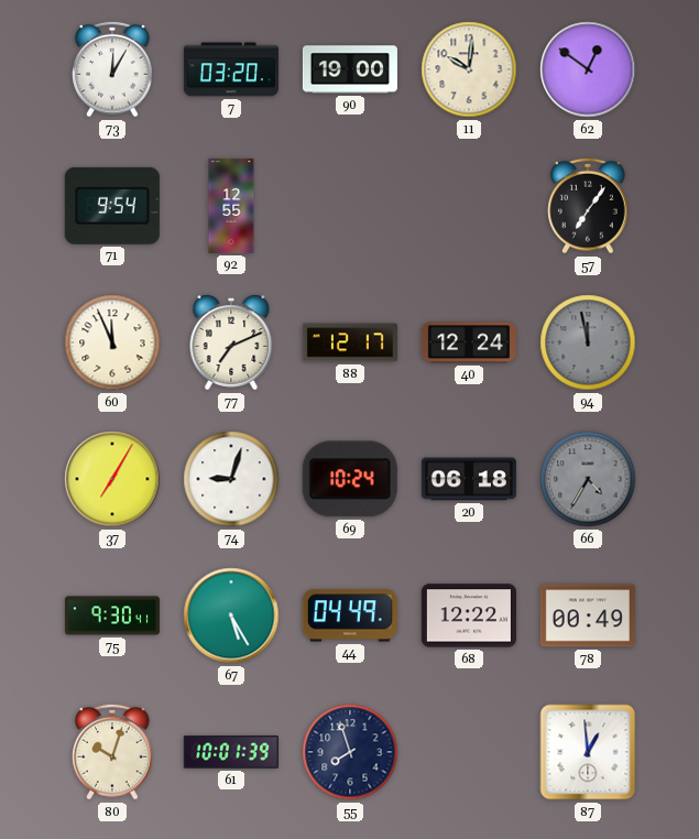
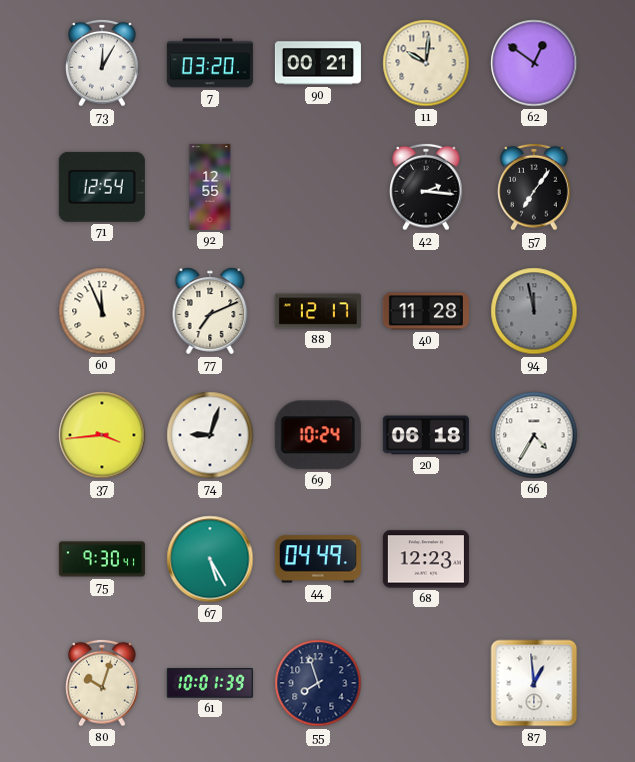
90: 19:00 -> 00:21 (318, 63)
71: 9:54 -> 12:54 (102, 187)
42: none -> 2:16 (426, 187)
40: 12:24 -> 11:28 (426, 311)
37: 7:05 -> 3:44 (102, 435)
66 dial: grey -> white (534, 435)
68: 12:22 -> 12:23 (426, 559)
78: 00:49 -> none (588, 615)
